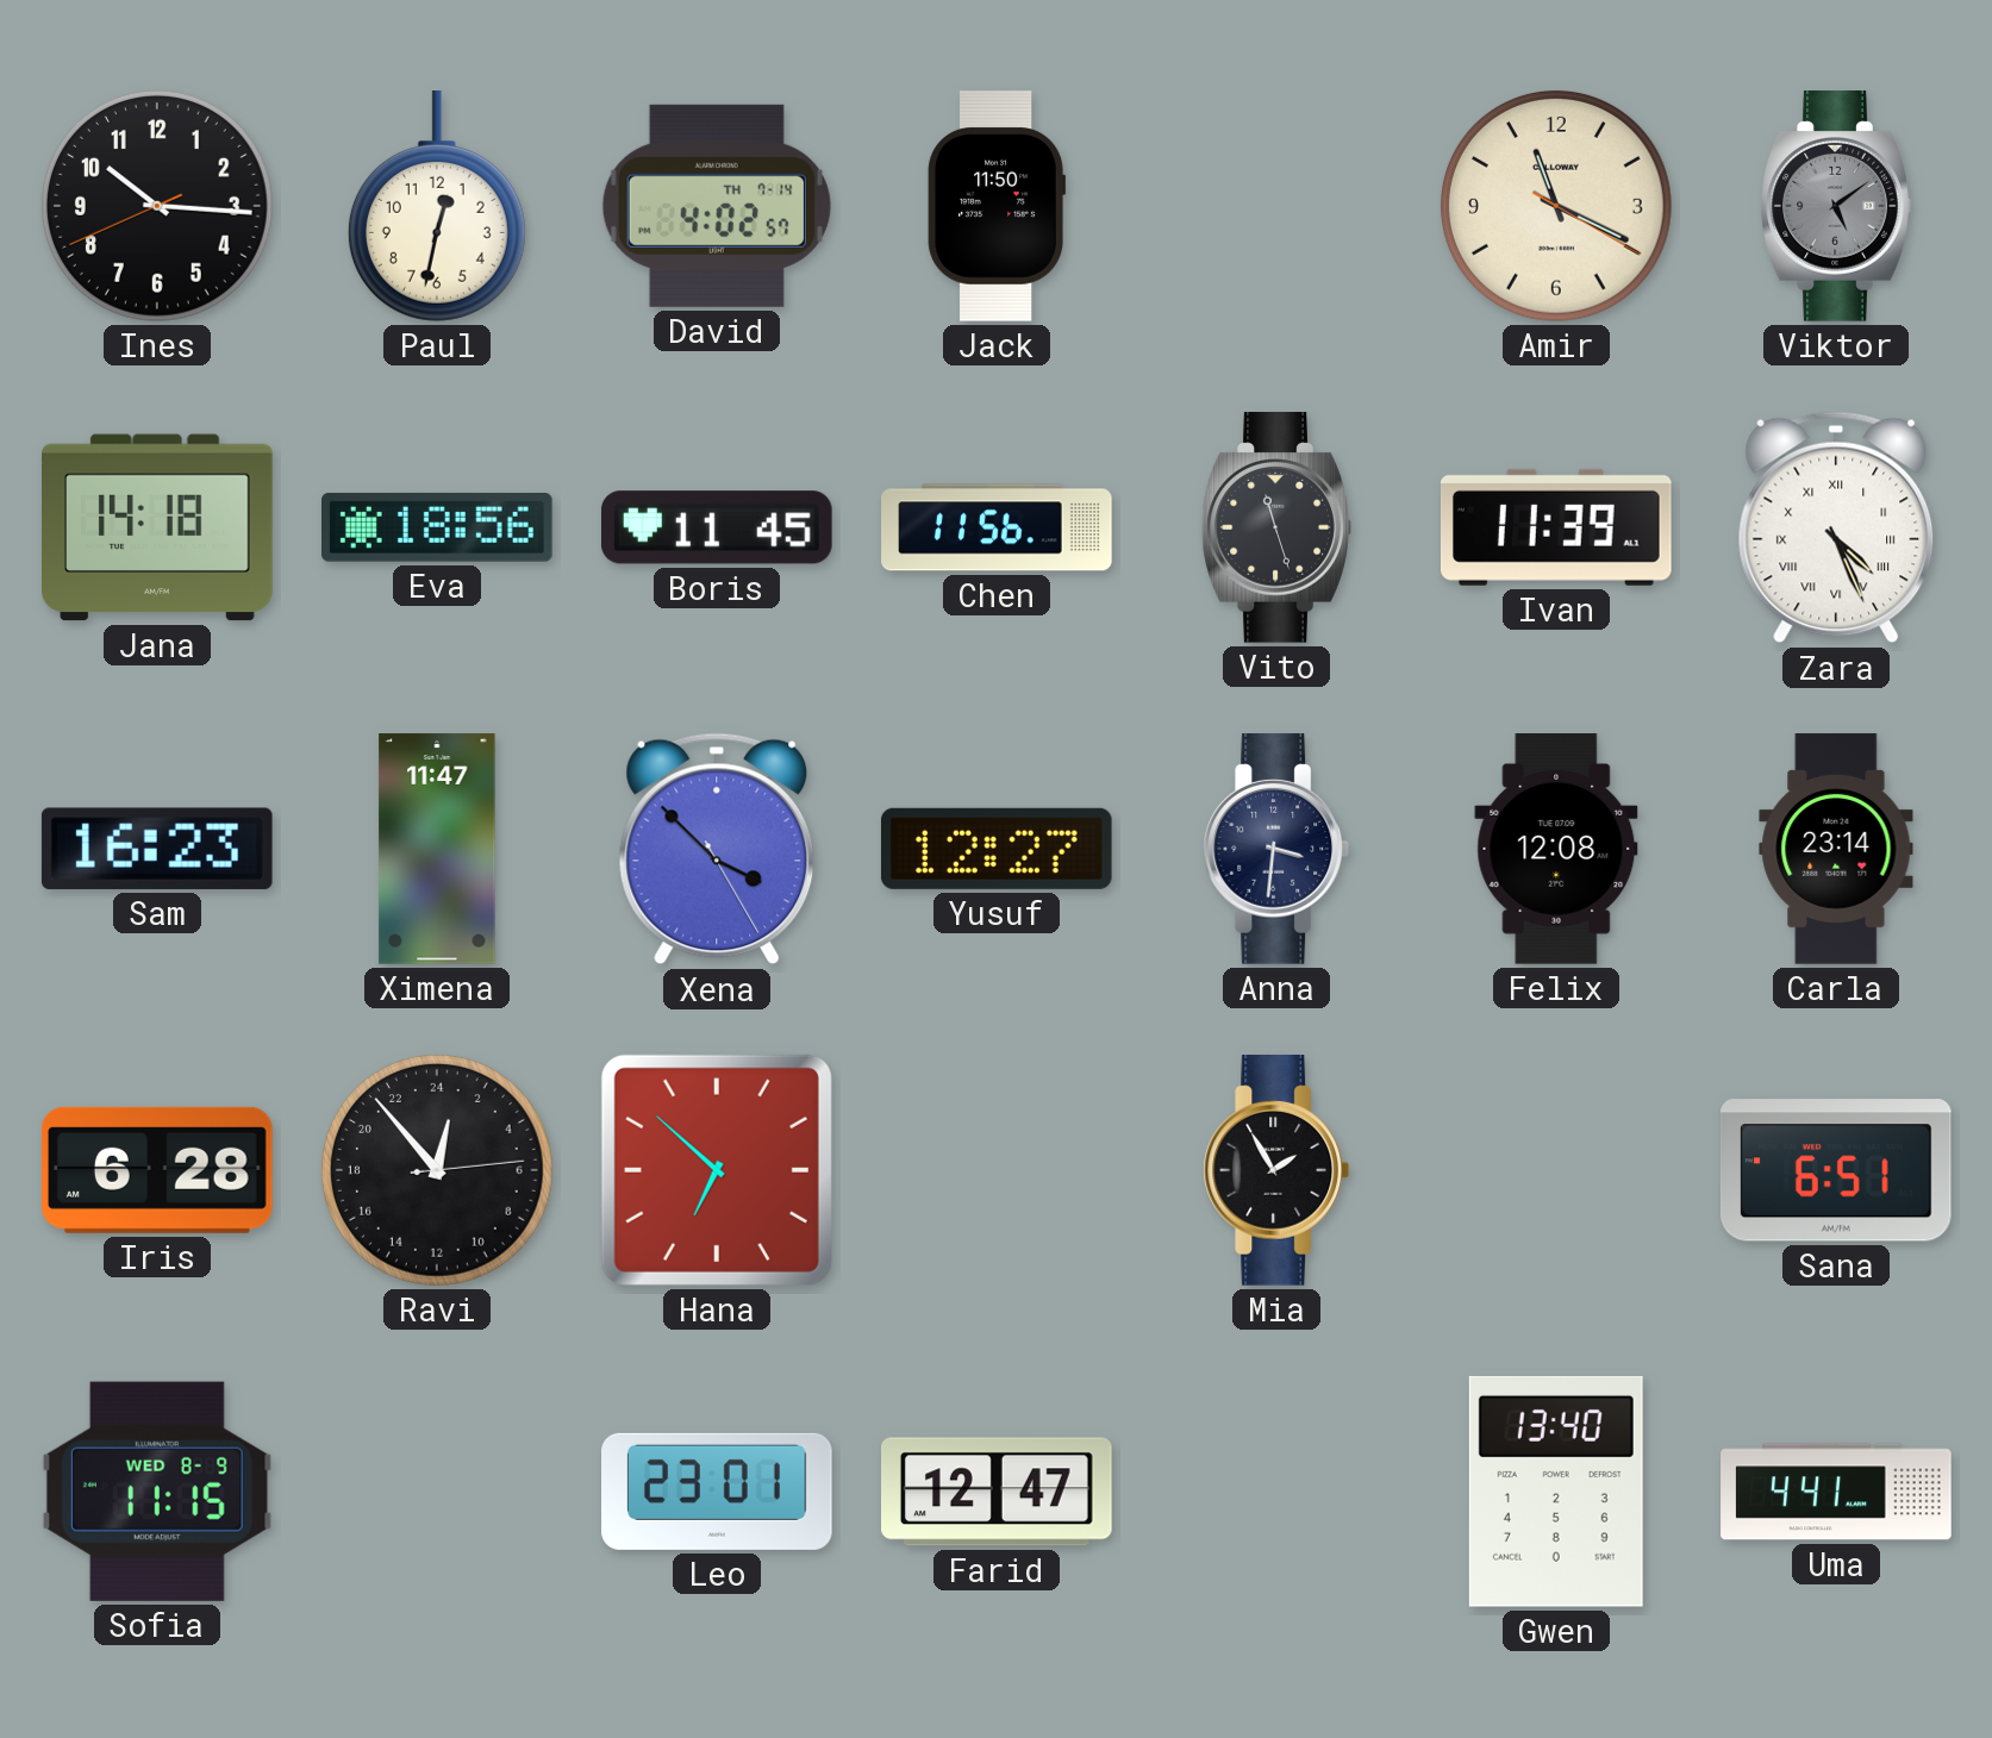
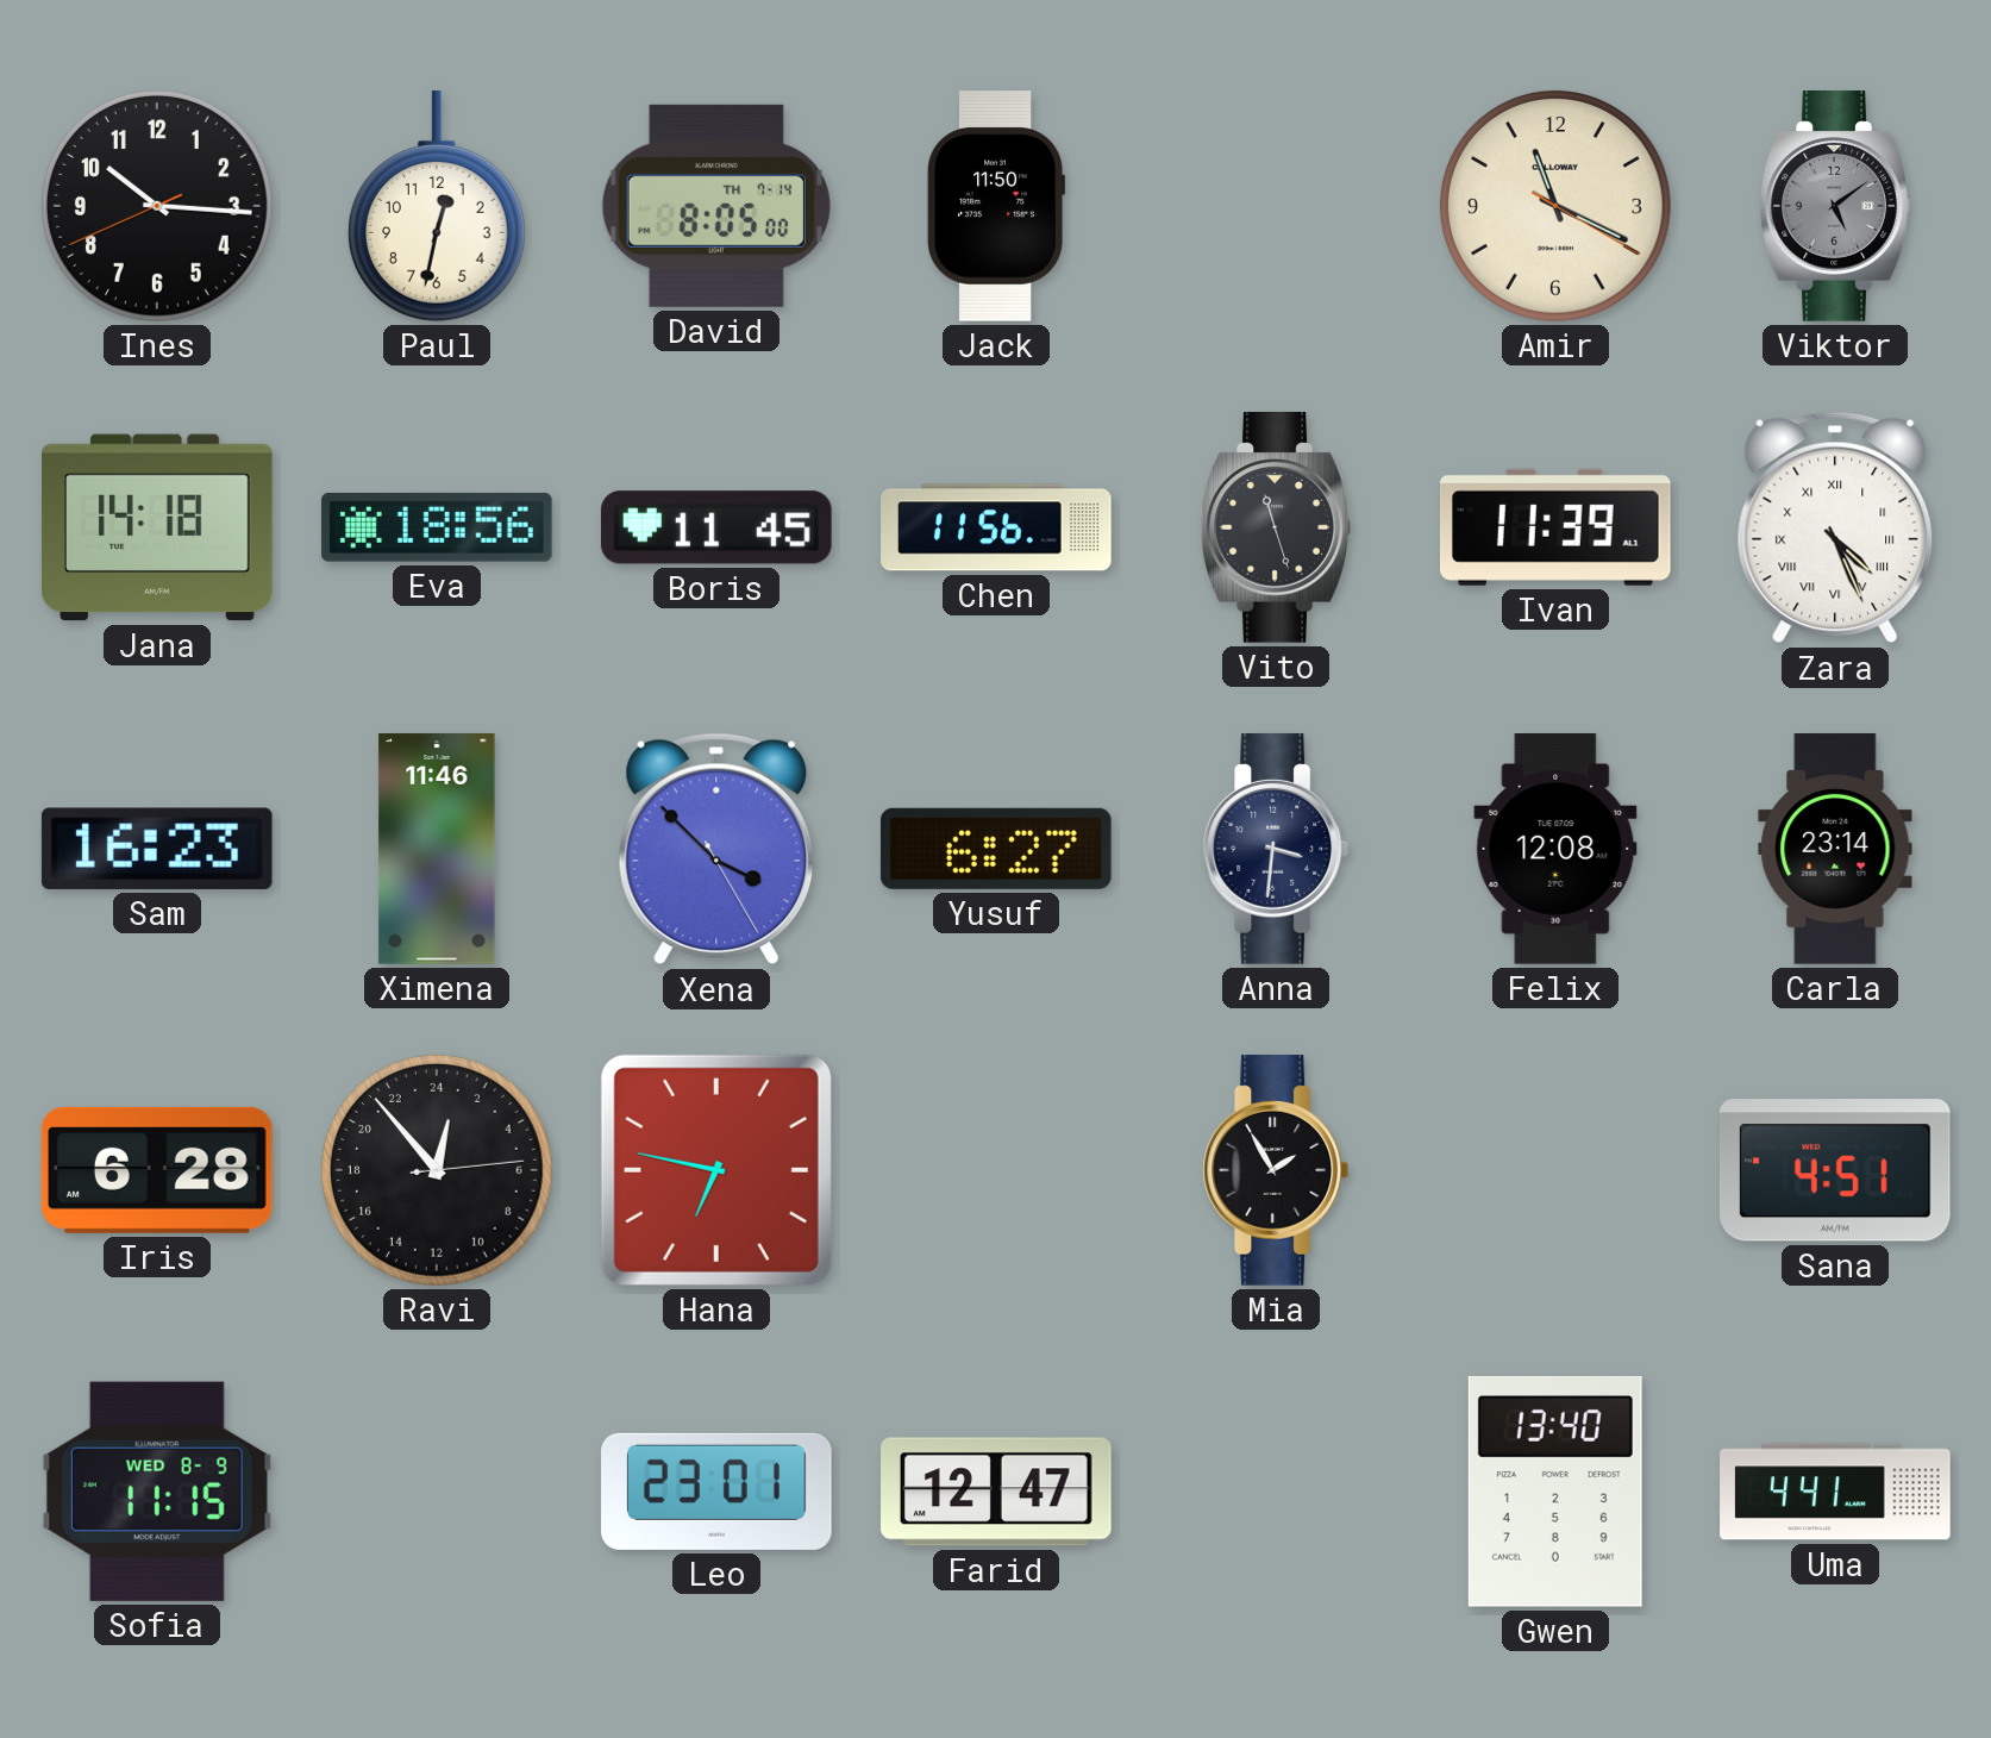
David: 4:02 -> 8:05 (716, 206)
Ximena: 11:47 -> 11:46 (437, 849)
Yusuf: 12:27 -> 6:27 (996, 849)
Hana: 6:52 -> 6:47 (716, 1170)
Sana: 6:51 -> 4:51 (1835, 1170)
